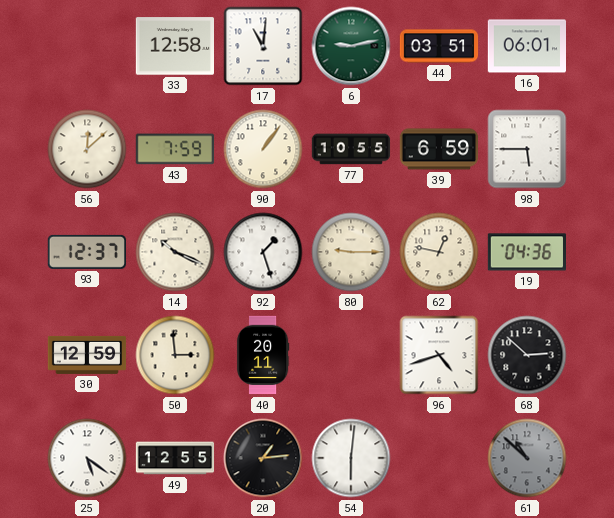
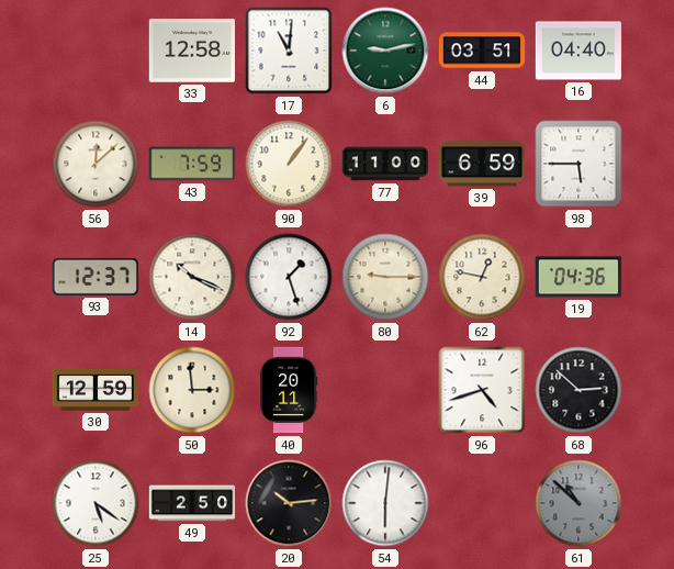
16: 06:01 -> 04:40 (577, 51)
77: 10:55 -> 11:00 (385, 164)
49: 12:55 -> 2:50 (192, 503)
20: 1:14 -> 10:14 (289, 503)
